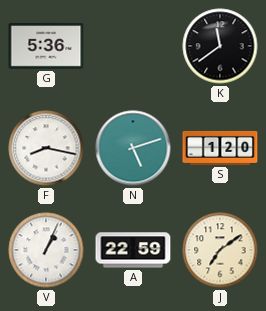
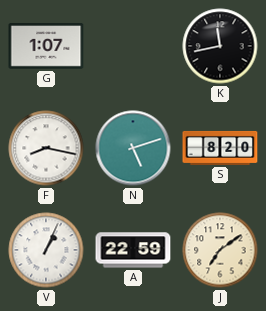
G: 5:36 -> 1:07 (46, 47)
K: 11:39 -> 11:43 (220, 46)
S: 1:20 -> 8:20 (220, 148)
